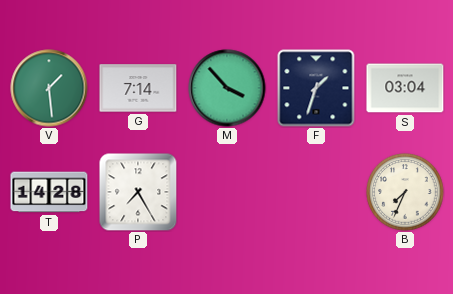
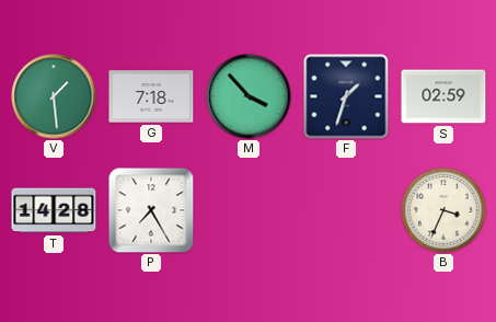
G: 7:14 -> 7:18 (151, 96)
S: 03:04 -> 02:59 (443, 96)
B: 7:34 -> 3:34 (443, 210)
